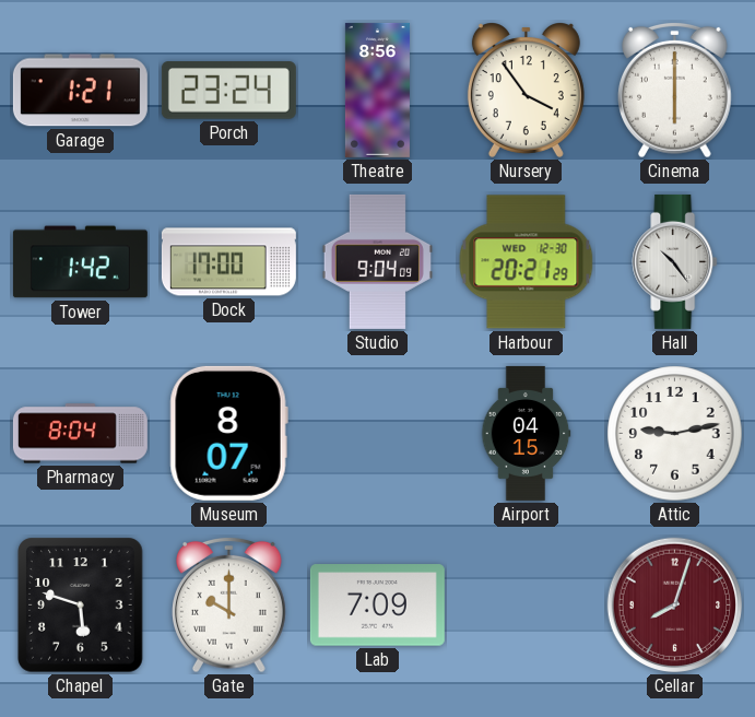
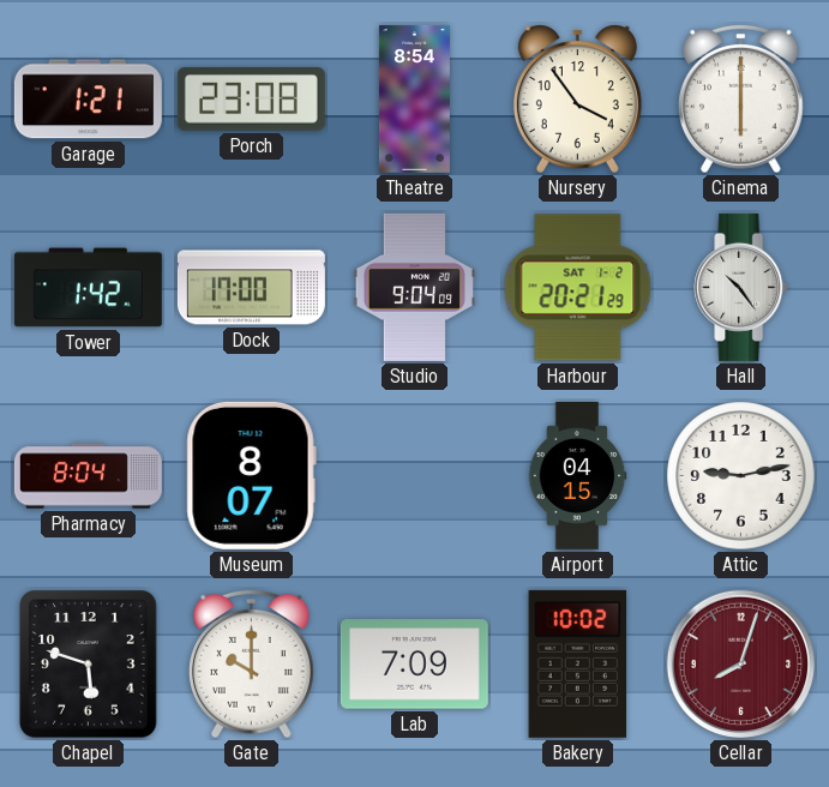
Porch: 23:24 -> 23:08 (251, 100)
Theatre: 8:56 -> 8:54 (414, 98)
Harbour date: WED 12-30 -> SAT 1-2 (578, 288)
Bakery: none -> 10:02 (578, 663)
